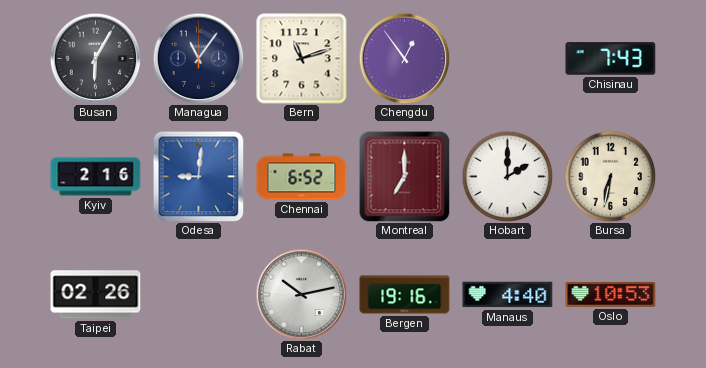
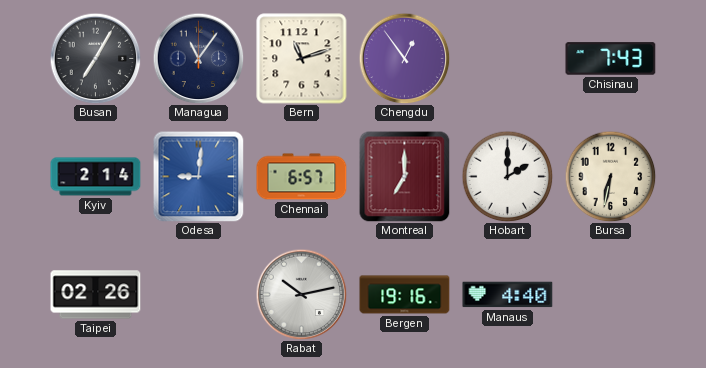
Busan: 6:05 -> 7:05 (95, 58)
Kyiv: 2:16 -> 2:14 (96, 177)
Chennai: 6:52 -> 6:57 (302, 177)
Oslo: 10:53 -> none (611, 294)
